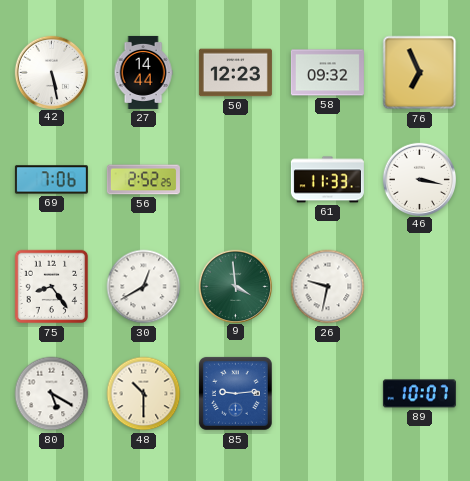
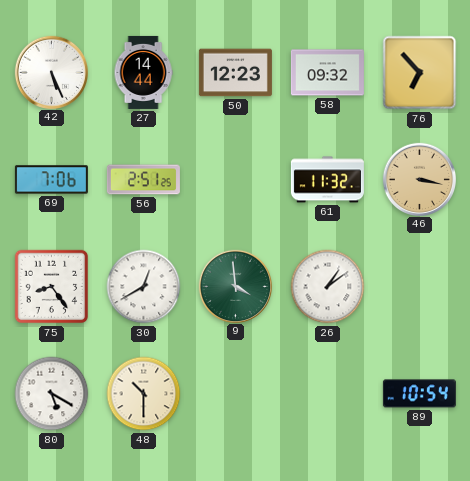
42: 5:28 -> 5:26 (51, 72)
76: 6:56 -> 6:53 (420, 73)
56: 2:52 -> 2:51 (143, 180)
61: 11:33 -> 11:32 (327, 180)
46 dial: white -> champagne (419, 179)
26: 9:32 -> 1:09 (328, 287)
85: 9:14 -> none (235, 393)
89: 10:07 -> 10:54 (419, 394)
